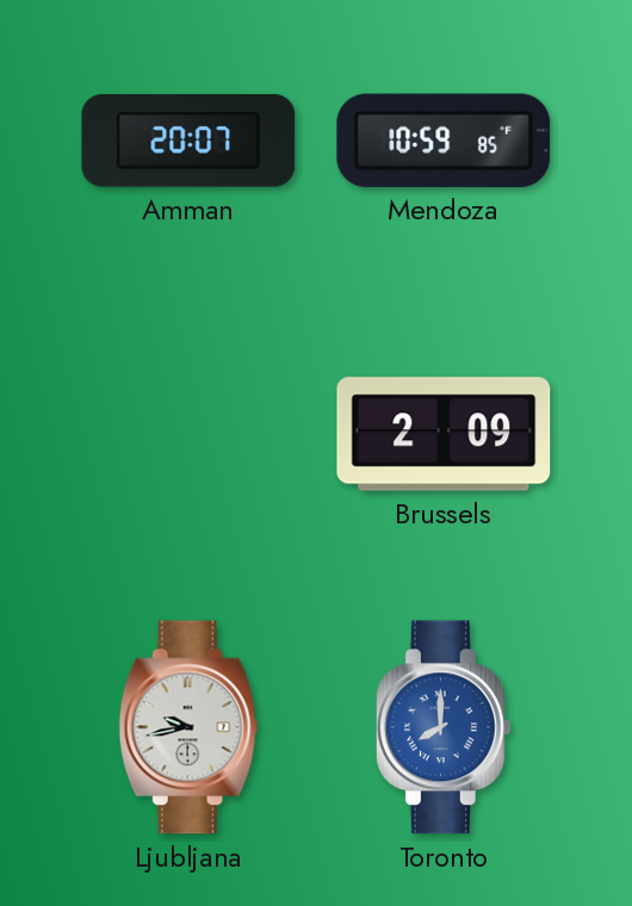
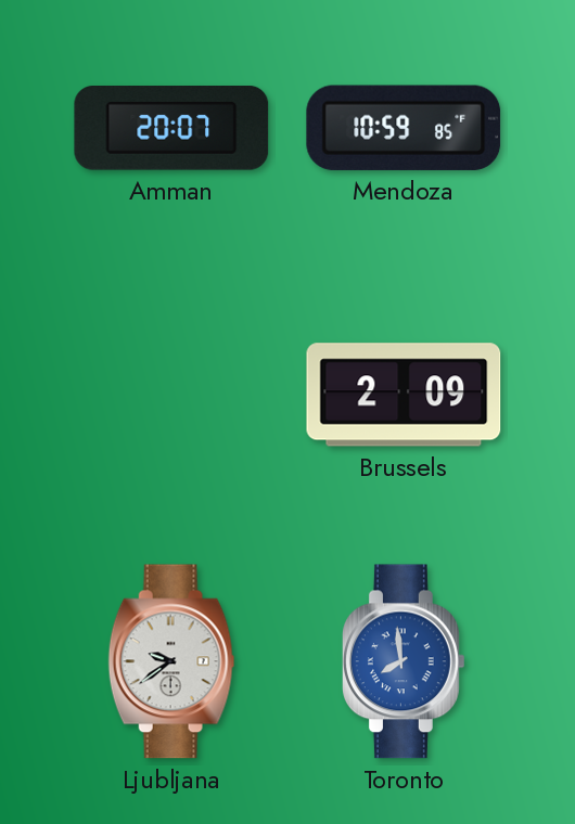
Ljubljana: 9:43 -> 9:39 (171, 661)
Toronto: 8:00 -> 7:59 (404, 661)
